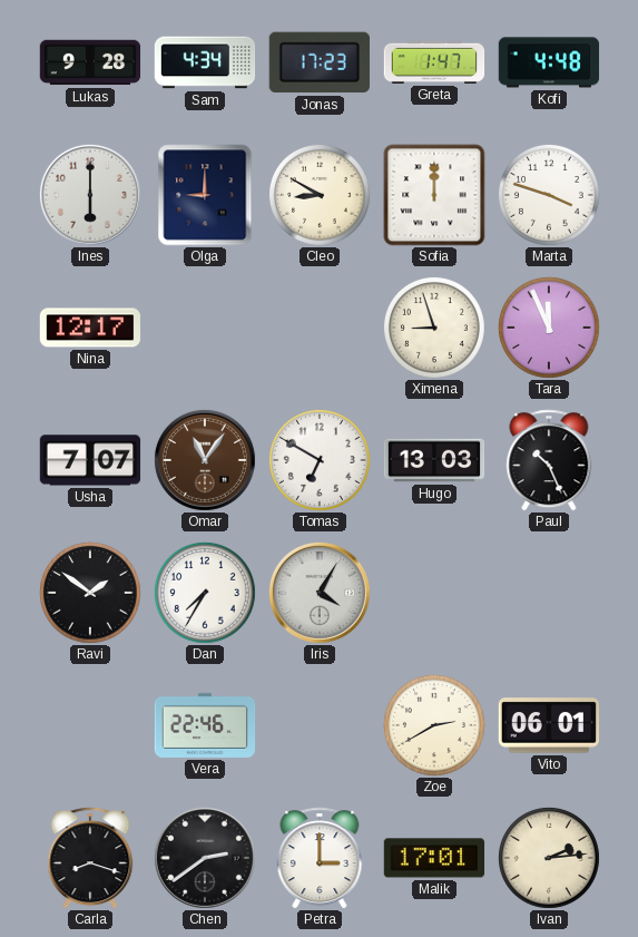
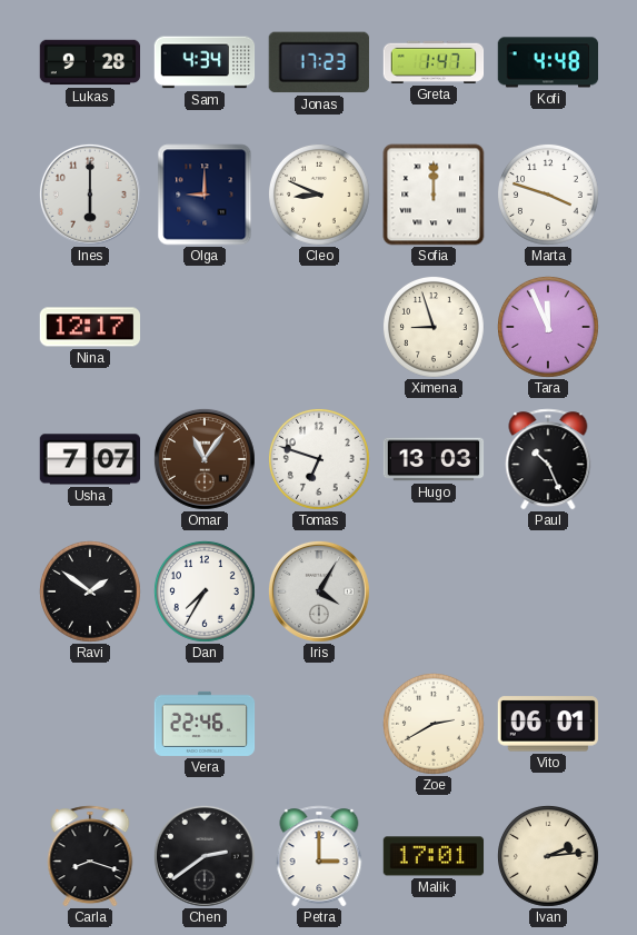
Cleo: 8:50 -> 8:49 (319, 195)
Tomas: 6:50 -> 6:48 (319, 459)
